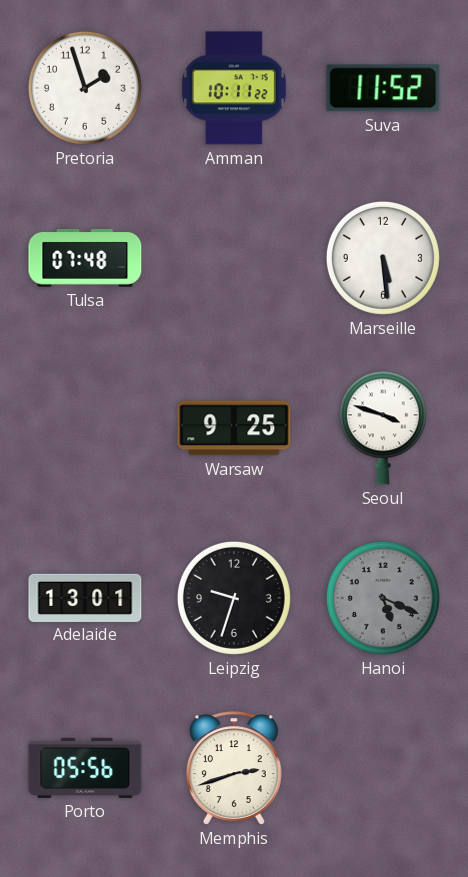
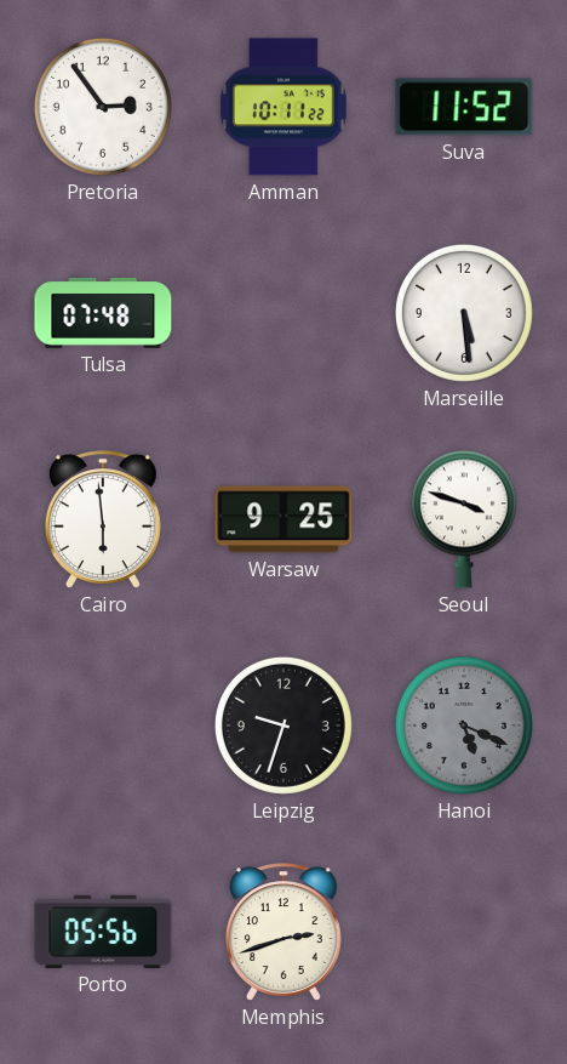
Pretoria: 1:57 -> 2:54 (103, 107)
Cairo: none -> 5:59 (103, 519)
Adelaide: 13:01 -> none (85, 597)
